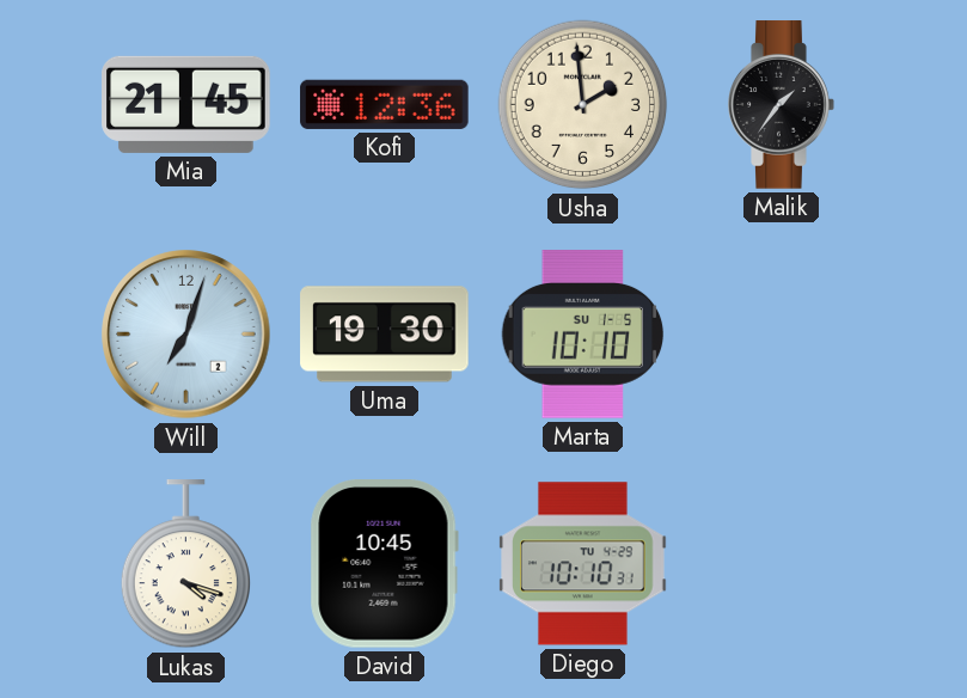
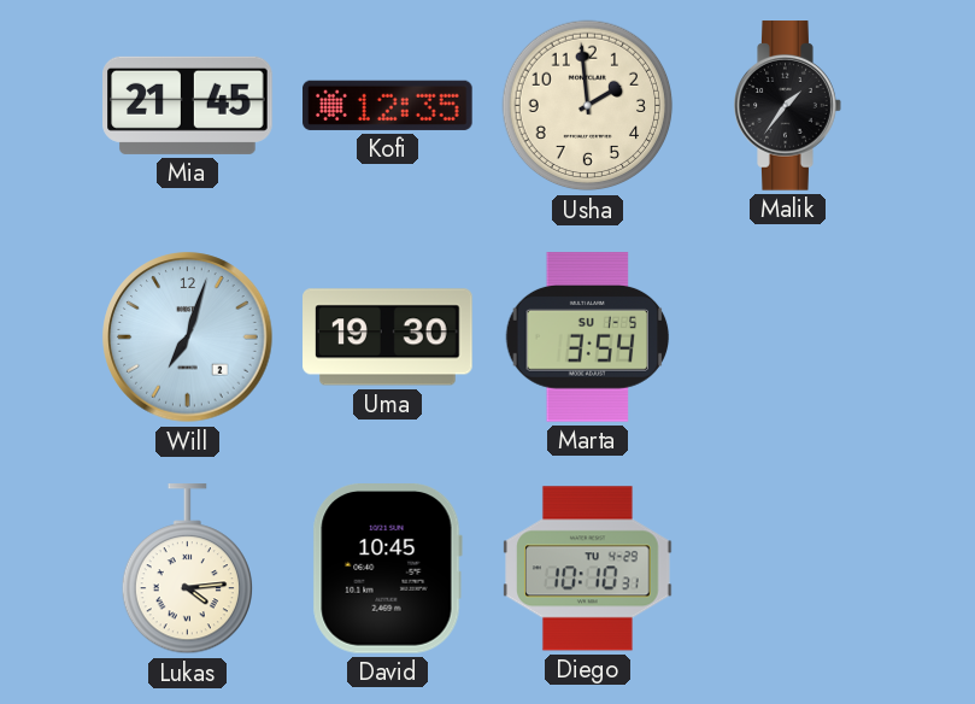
Kofi: 12:36 -> 12:35 (388, 105)
Marta: 10:10 -> 3:54 (588, 338)
Lukas: 4:18 -> 4:14 (187, 569)
